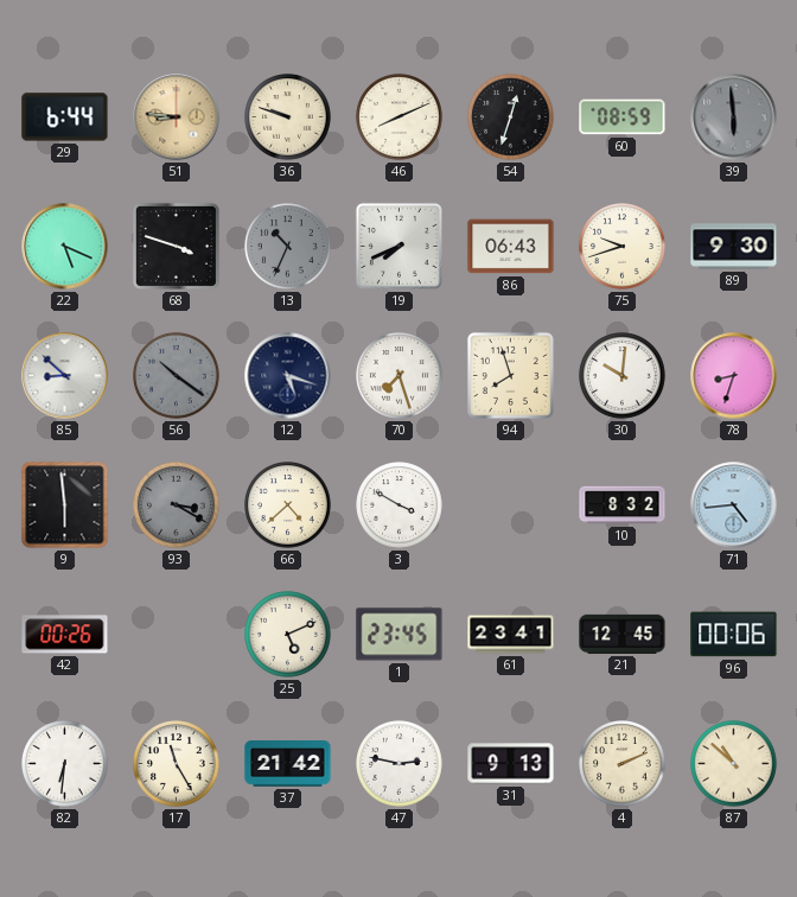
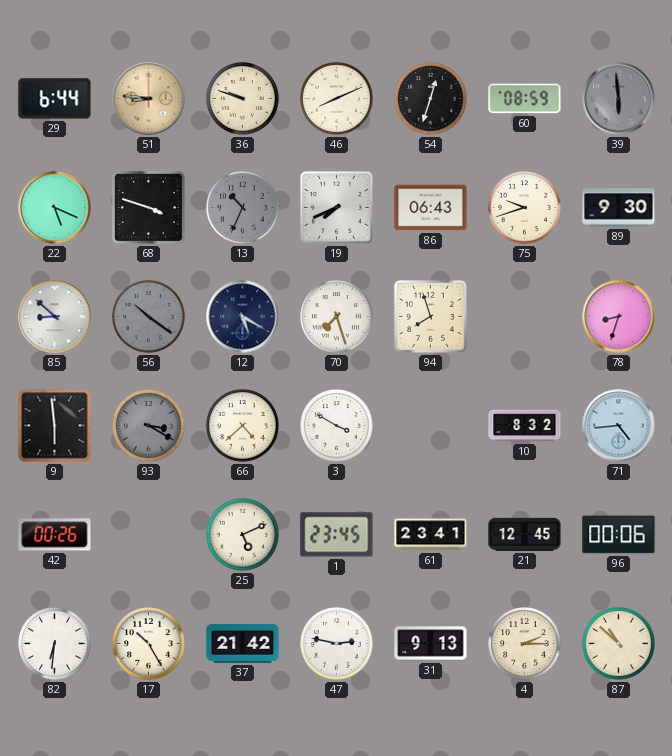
12: 5:18 -> 5:20 (243, 317)
30: 10:01 -> none (623, 376)
17: 11:25 -> 10:25 (149, 644)
4: 2:11 -> 2:15 (525, 644)
